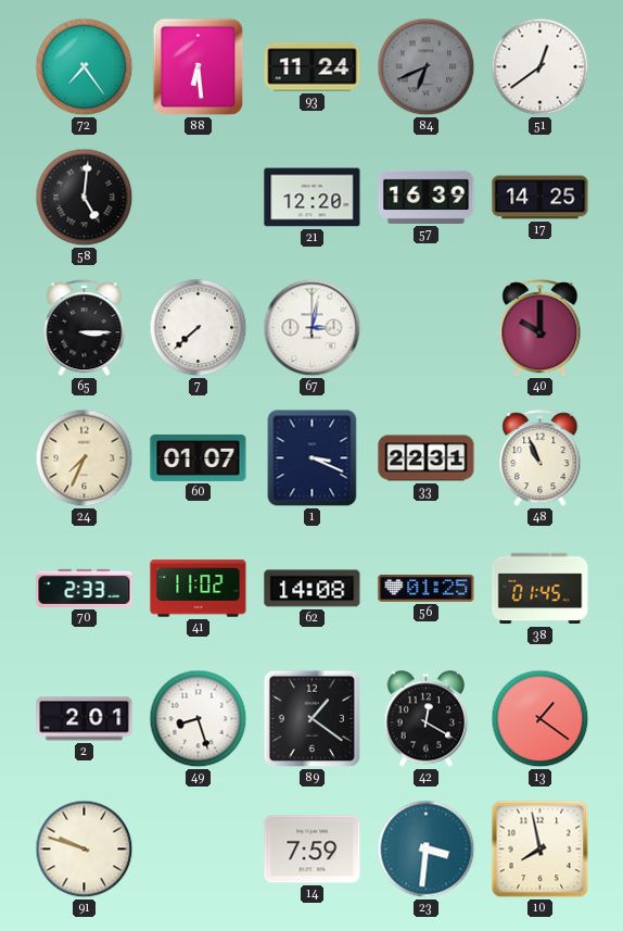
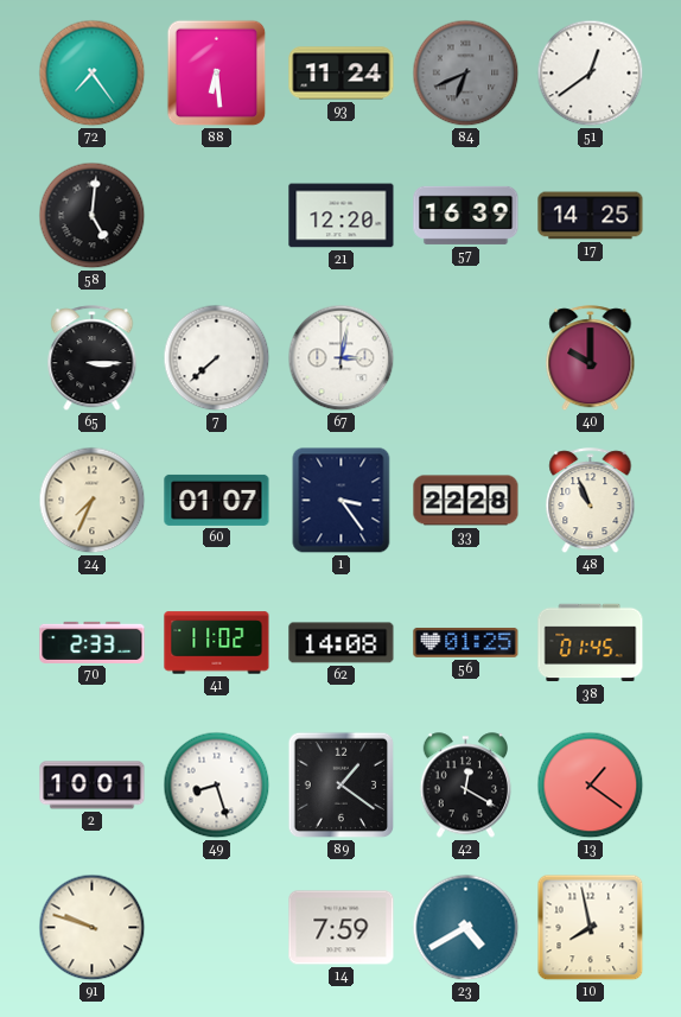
1: 3:19 -> 3:24 (342, 501)
33: 22:31 -> 22:28 (466, 501)
2: 2:01 -> 10:01 (93, 786)
23: 3:31 -> 4:40 (466, 928)
